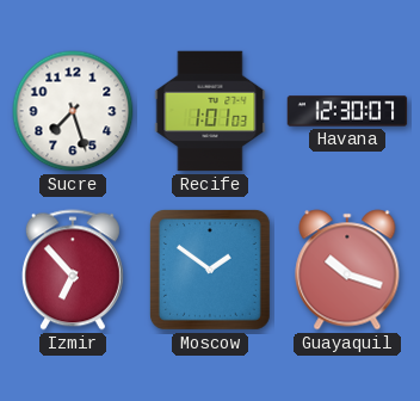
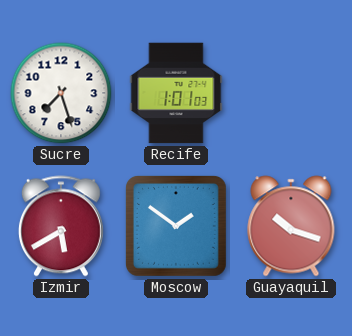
Havana: 12:30 -> none (347, 111)
Izmir: 6:53 -> 5:40 (61, 226)
